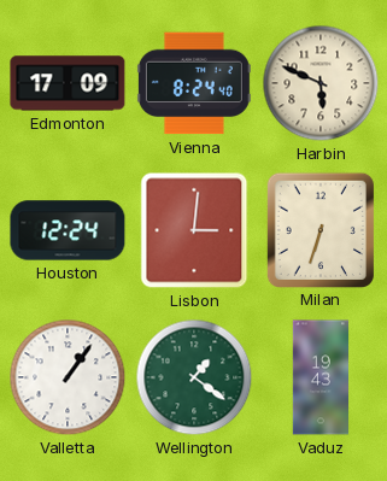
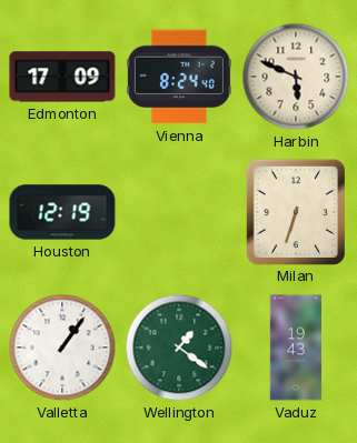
Houston: 12:24 -> 12:19 (62, 212)
Lisbon: 3:01 -> none (194, 230)
